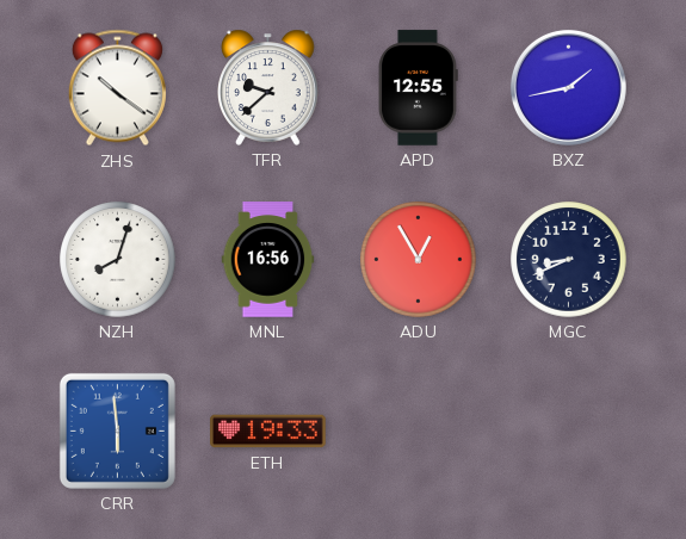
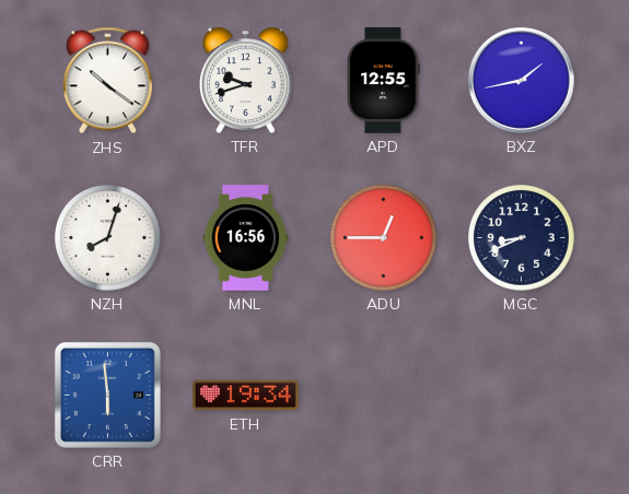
TFR: 9:38 -> 9:42 (246, 80)
ADU: 12:55 -> 12:45 (384, 238)
ETH: 19:33 -> 19:34 (246, 396)
